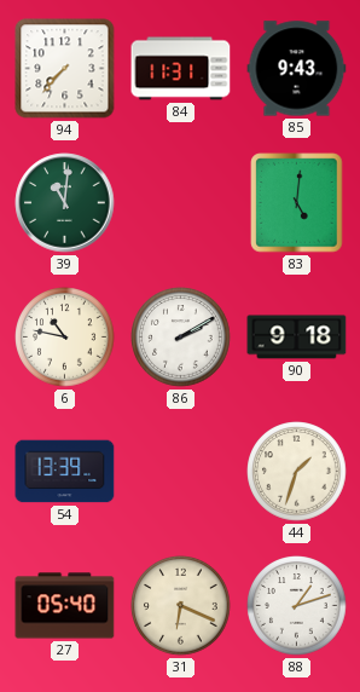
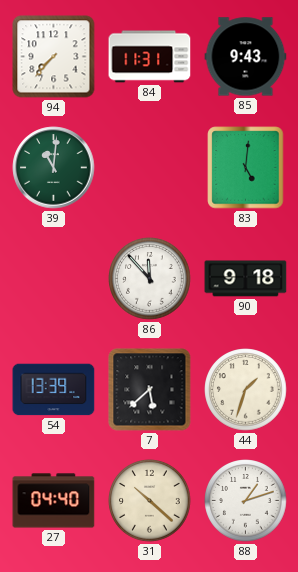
6: 10:47 -> none (65, 338)
86: 2:10 -> 11:53 (150, 279)
7: none -> 5:38 (150, 390)
27: 05:40 -> 04:40 (54, 501)
31: 6:19 -> 10:22 (150, 501)
